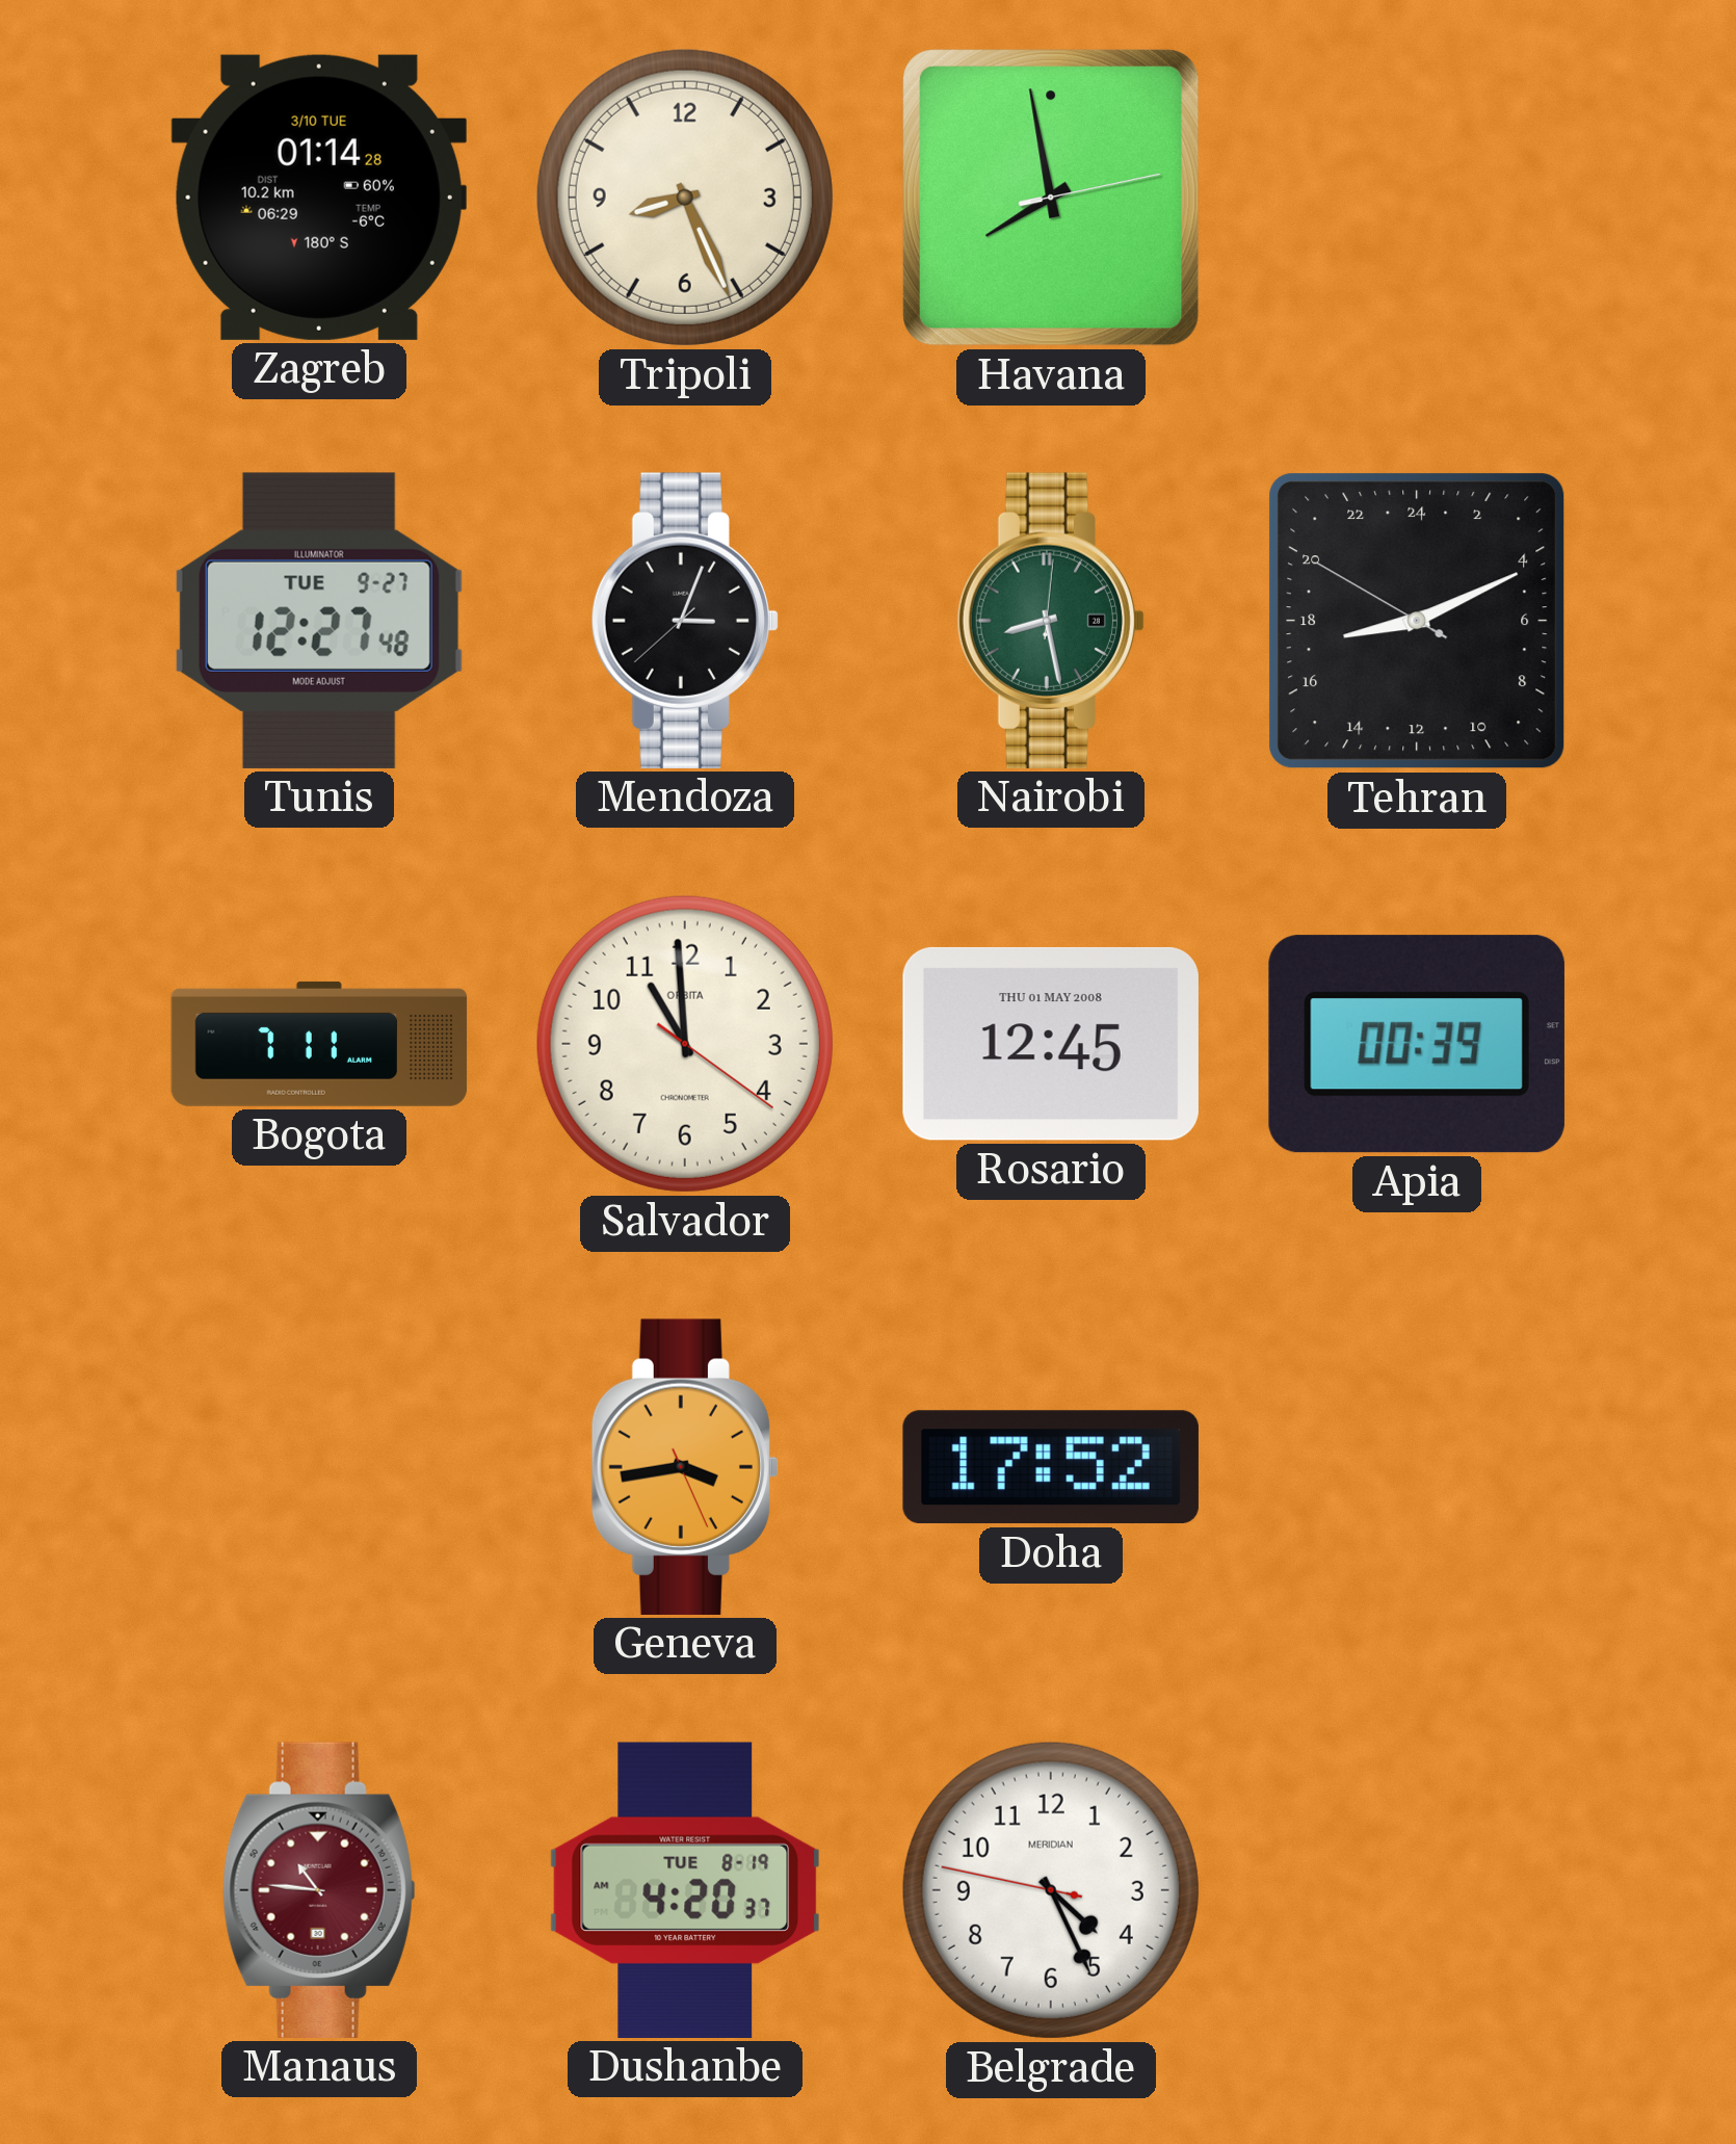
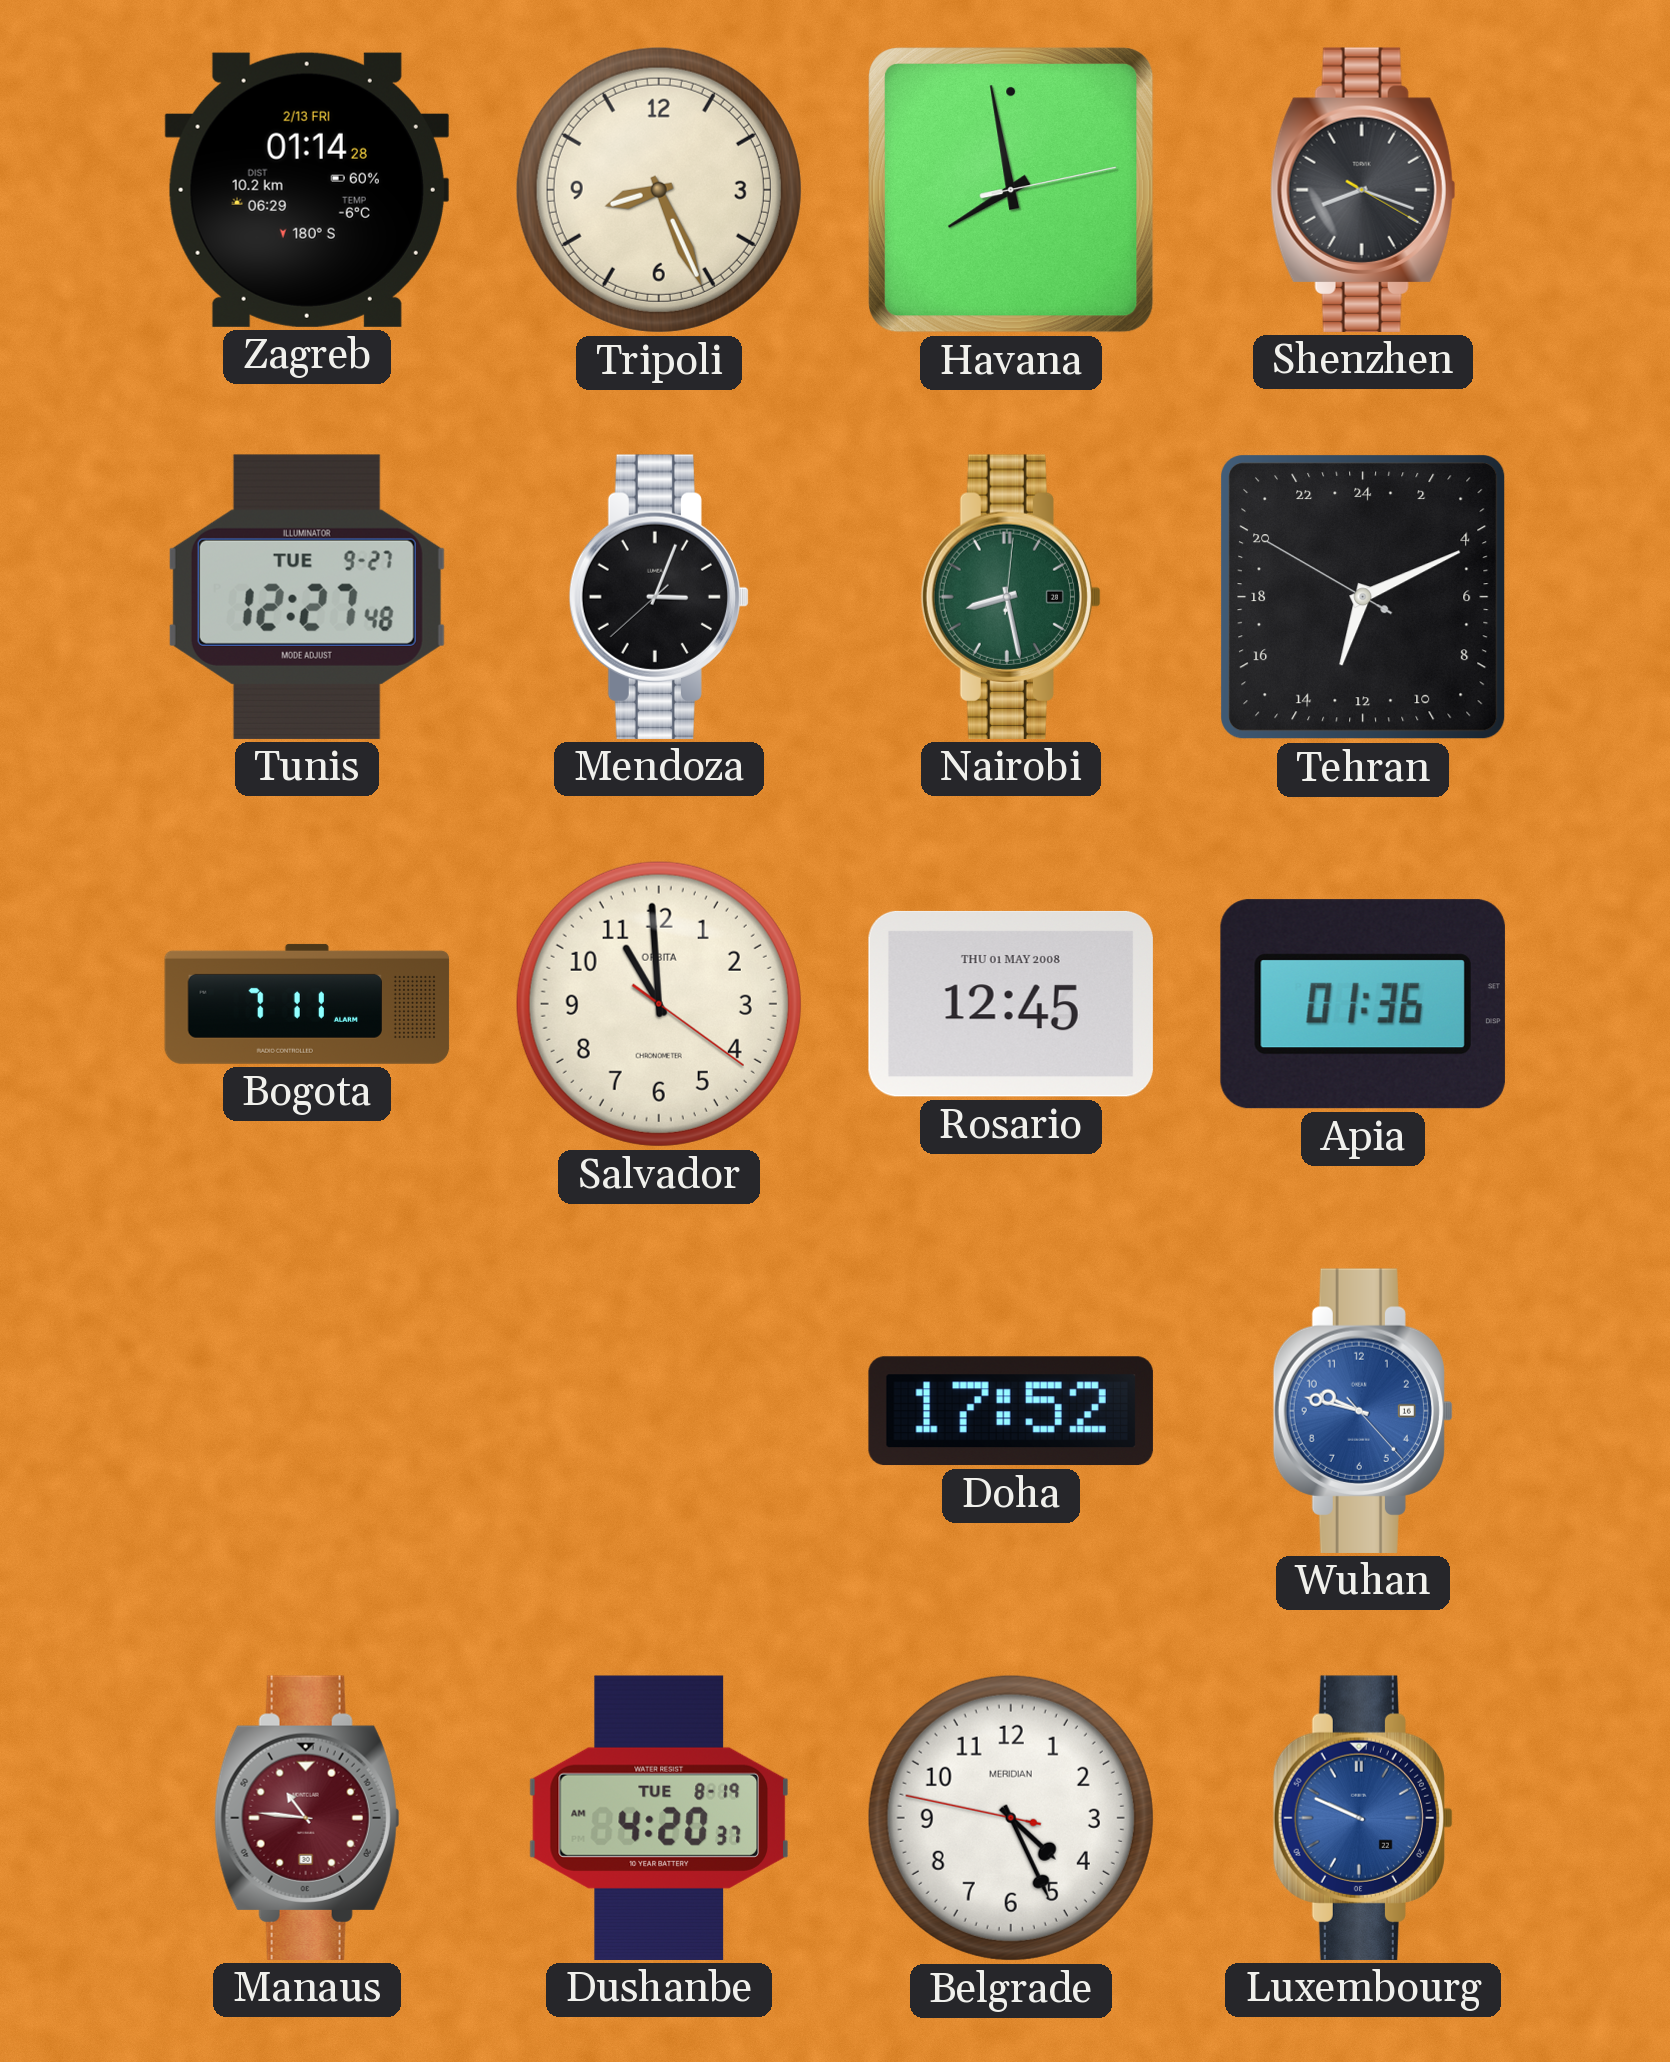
Zagreb date: 3/10 TUE -> 2/13 FRI (307, 190)
Shenzhen: none -> 8:18 (1363, 190)
Tehran: 17:10 -> 13:10 (1363, 597)
Apia: 00:39 -> 01:36 (1363, 1004)
Geneva: 3:43 -> none (684, 1467)
Wuhan: none -> 9:47 (1362, 1411)
Luxembourg: none -> 9:49 (1362, 1818)
